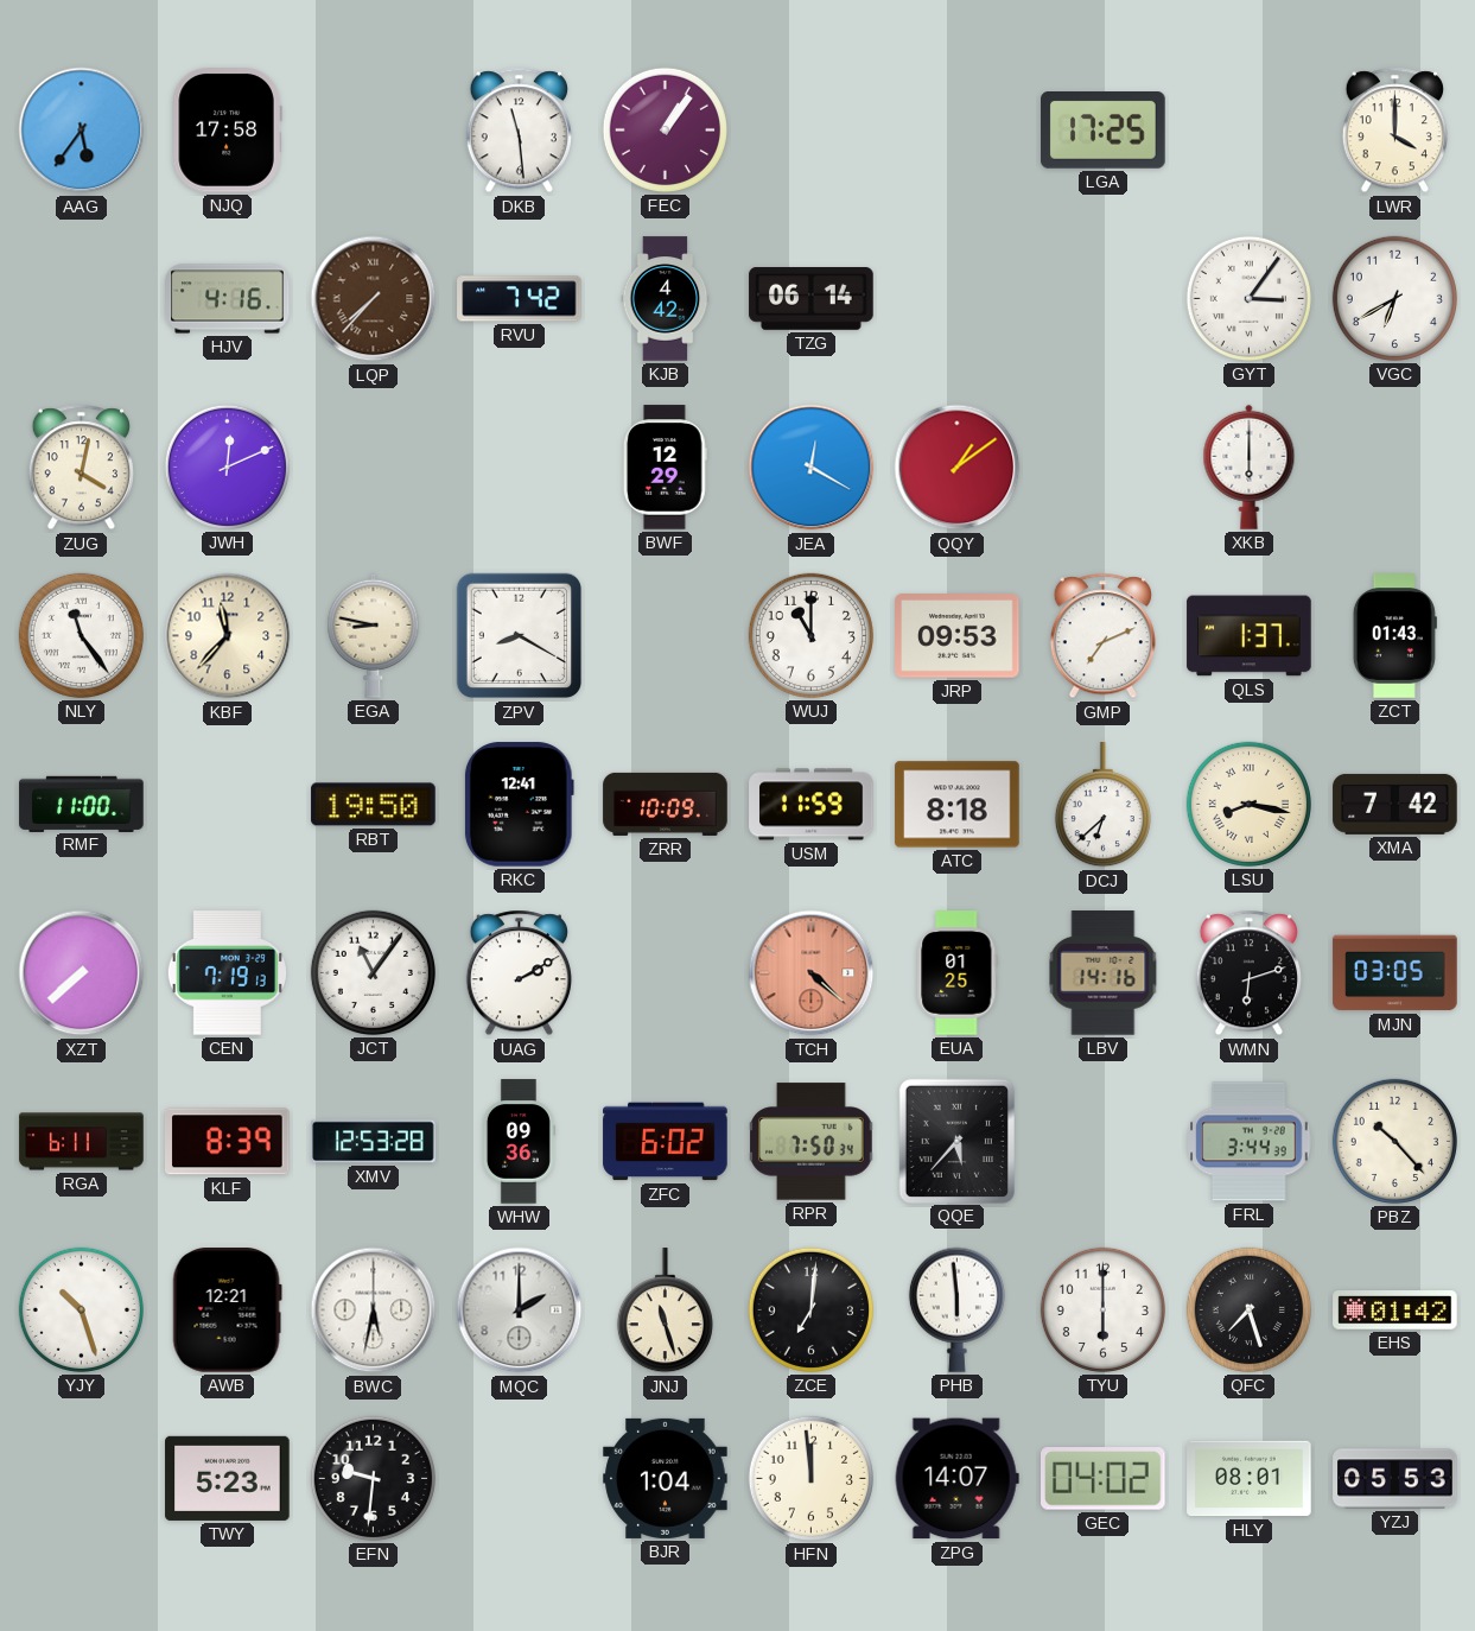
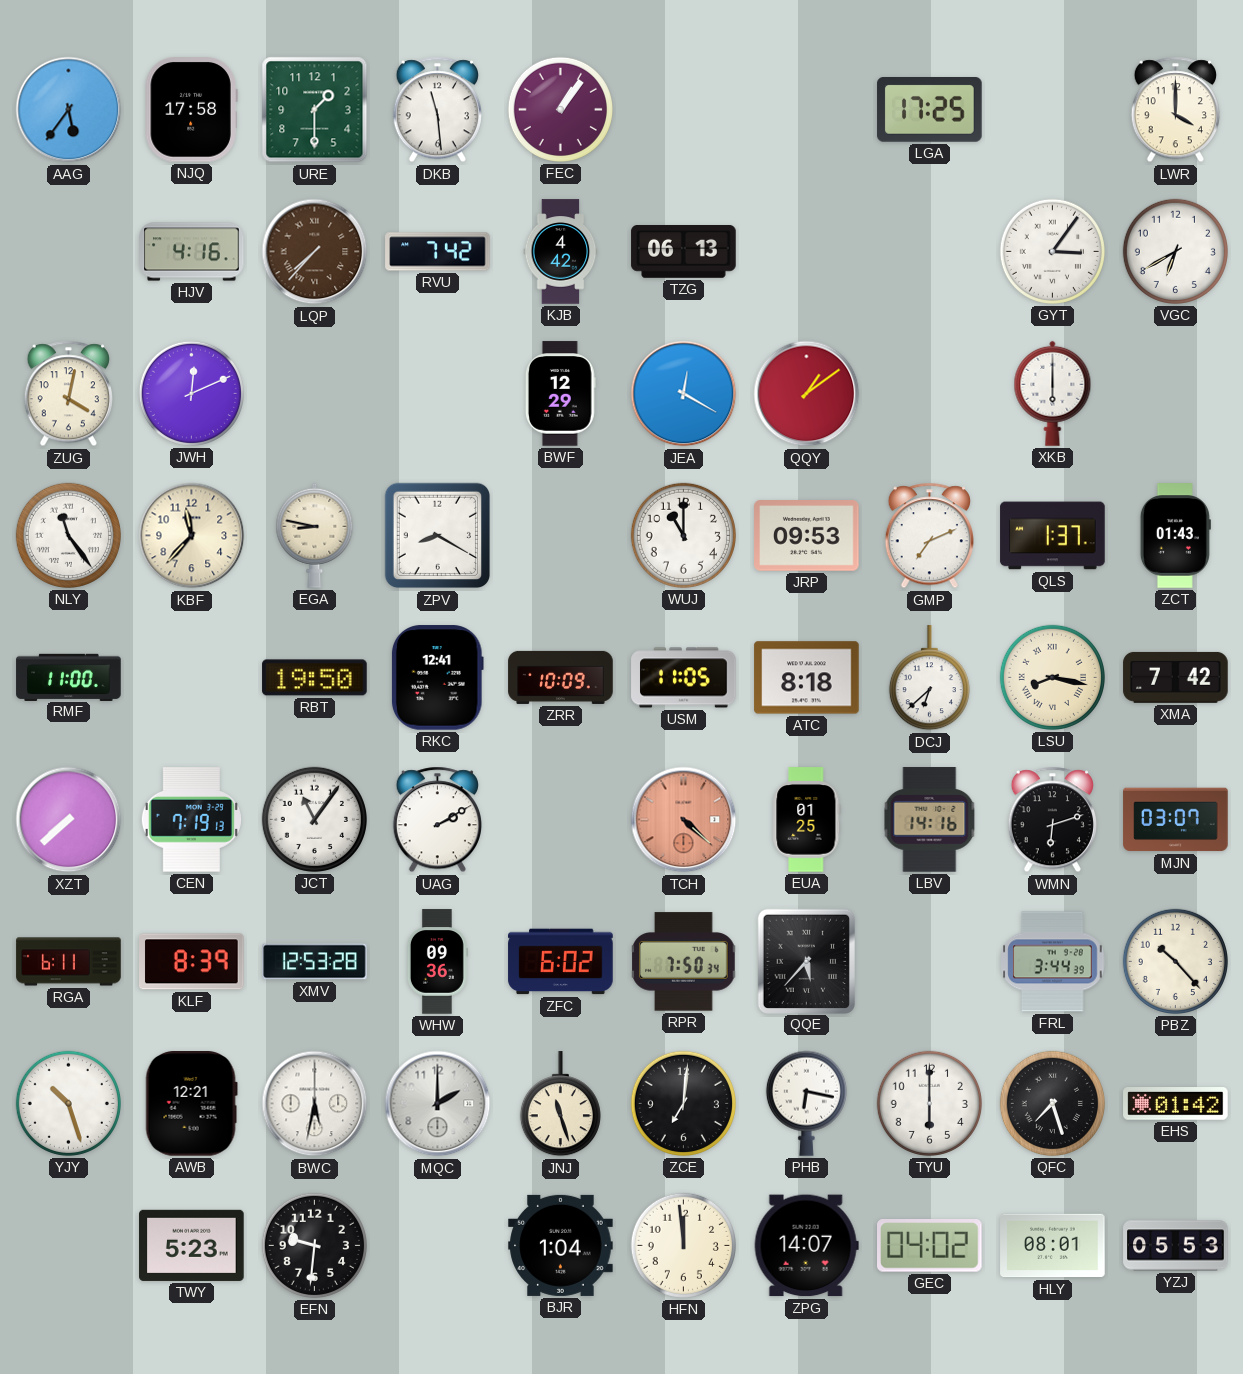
URE: none -> 1:30 (315, 110)
TZG: 06:14 -> 06:13 (684, 252)
USM: 11:59 -> 11:05 (684, 678)
MJN: 03:05 -> 03:07 (1176, 820)
PHB: 5:59 -> 6:17 (806, 1103)
